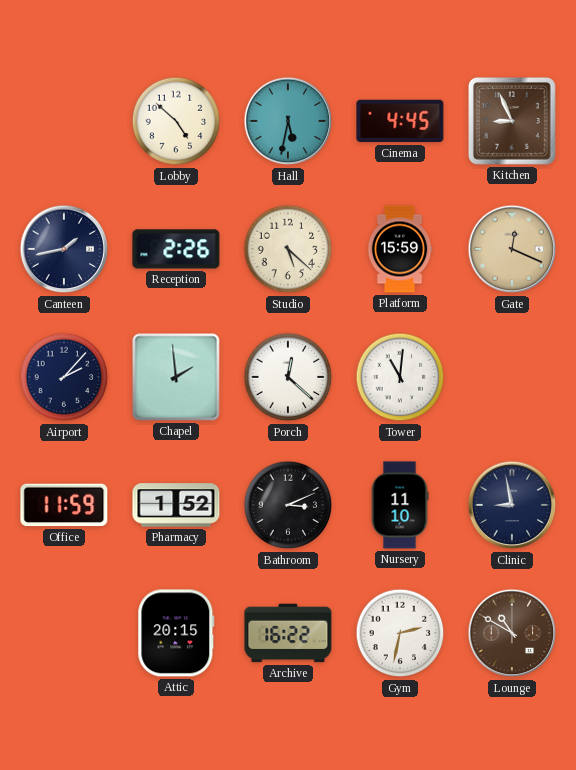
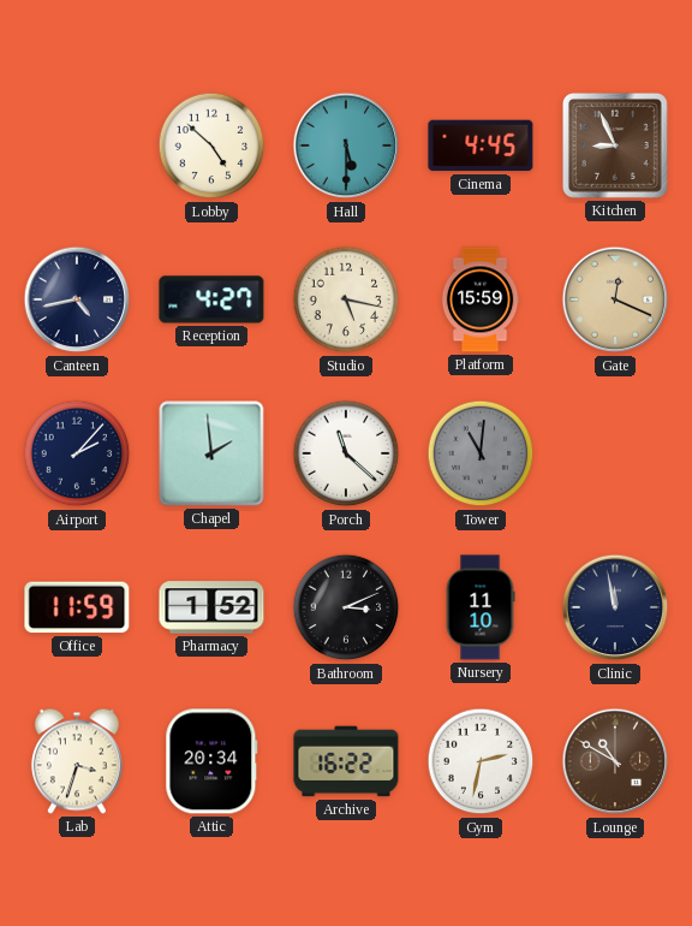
Hall: 5:32 -> 5:30 (346, 146)
Canteen: 1:43 -> 4:43 (77, 299)
Reception: 2:26 -> 4:27 (211, 299)
Studio: 5:22 -> 5:17 (346, 299)
Porch: 12:22 -> 11:22 (346, 453)
Tower dial: white -> grey (481, 453)
Clinic: 8:58 -> 11:58 (615, 607)
Lab: none -> 3:33 (77, 761)
Attic: 20:15 -> 20:34 (211, 761)
